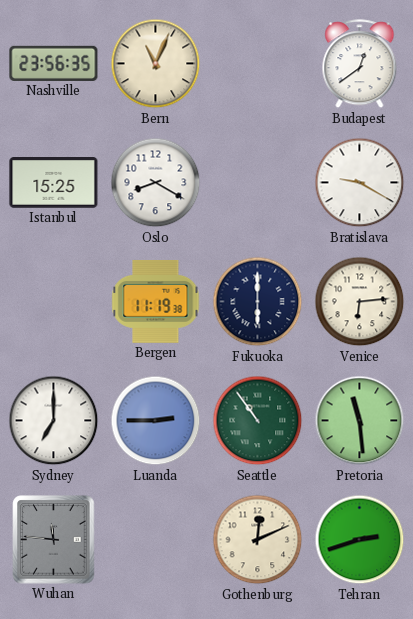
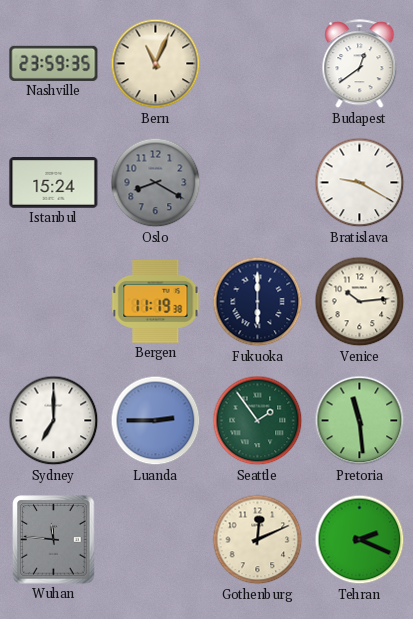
Nashville: 23:56 -> 23:59 (54, 63)
Istanbul: 15:25 -> 15:24 (54, 183)
Oslo dial: white -> grey (156, 183)
Venice: 6:14 -> 10:14 (360, 302)
Seattle: 10:54 -> 1:54 (258, 421)
Tehran: 2:42 -> 2:19 (360, 540)
